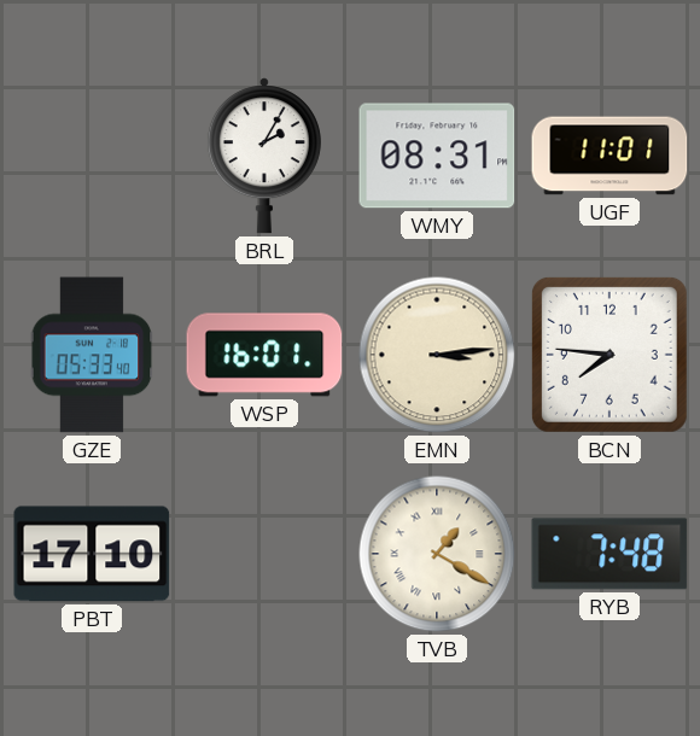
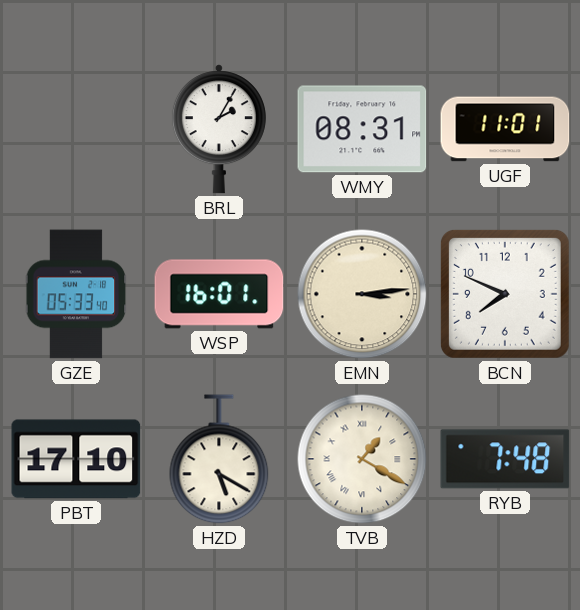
BCN: 7:46 -> 7:49 (505, 294)
HZD: none -> 5:20 (219, 459)
